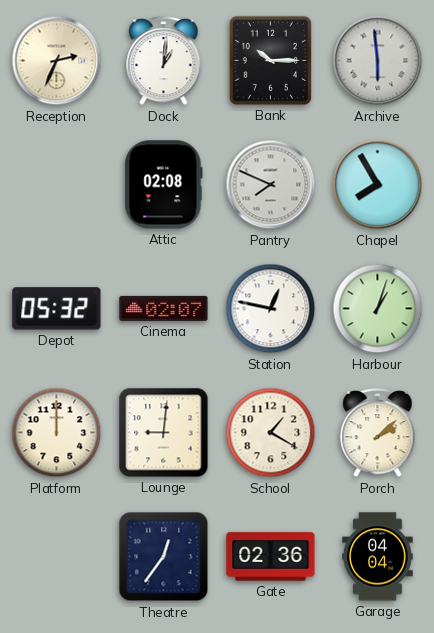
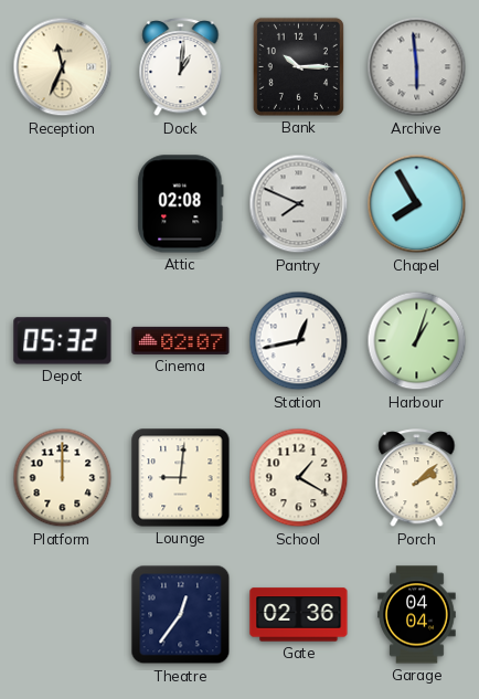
Reception: 2:34 -> 11:34 (63, 67)
Station: 12:47 -> 12:43 (299, 341)
